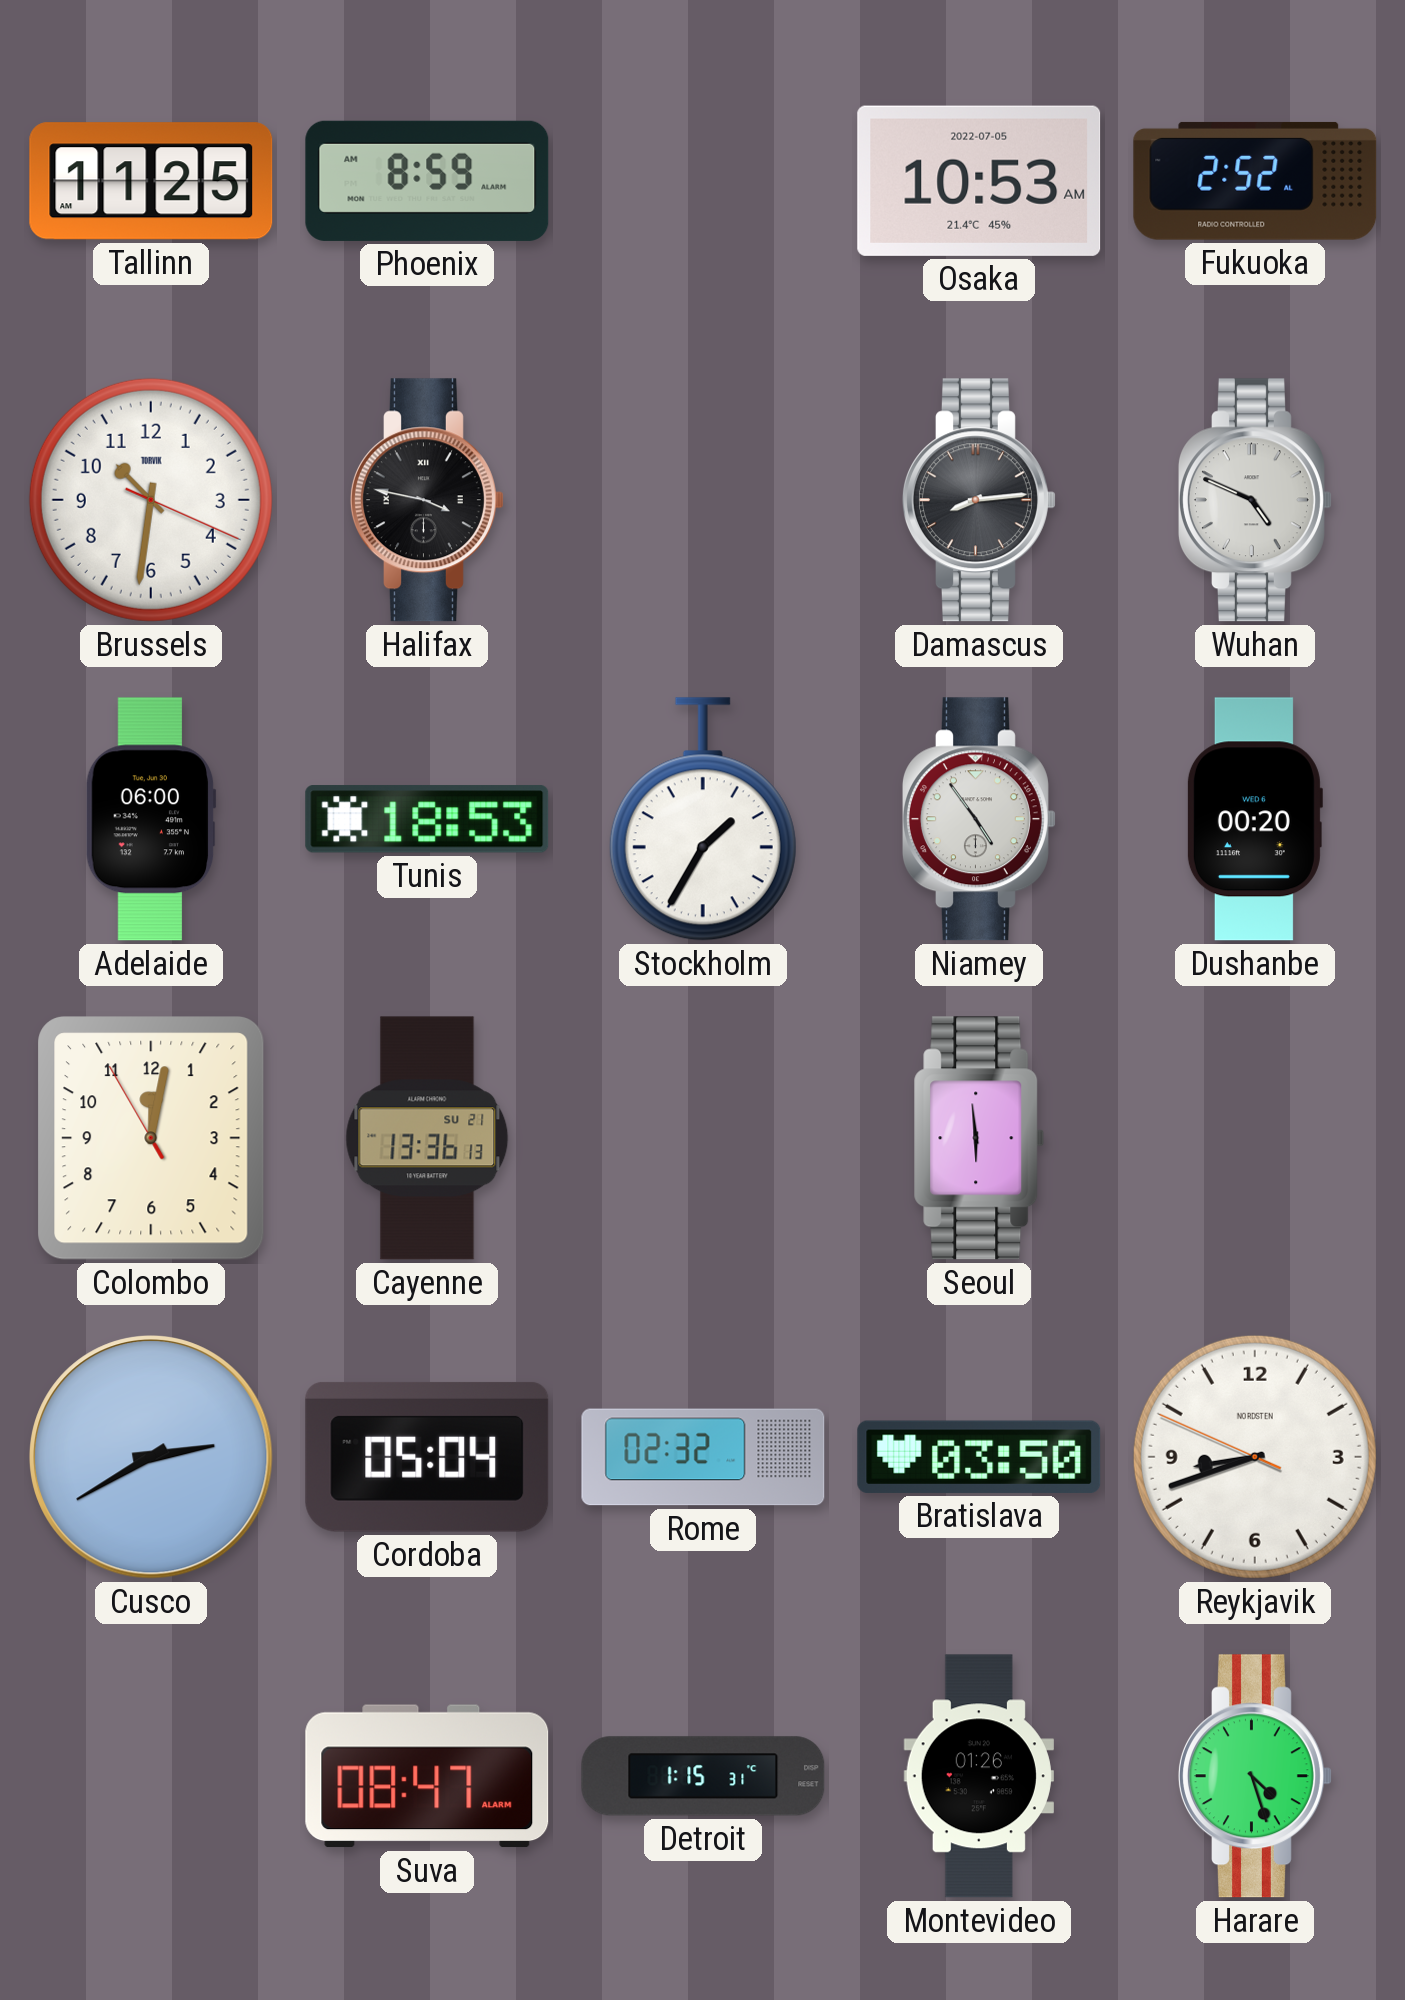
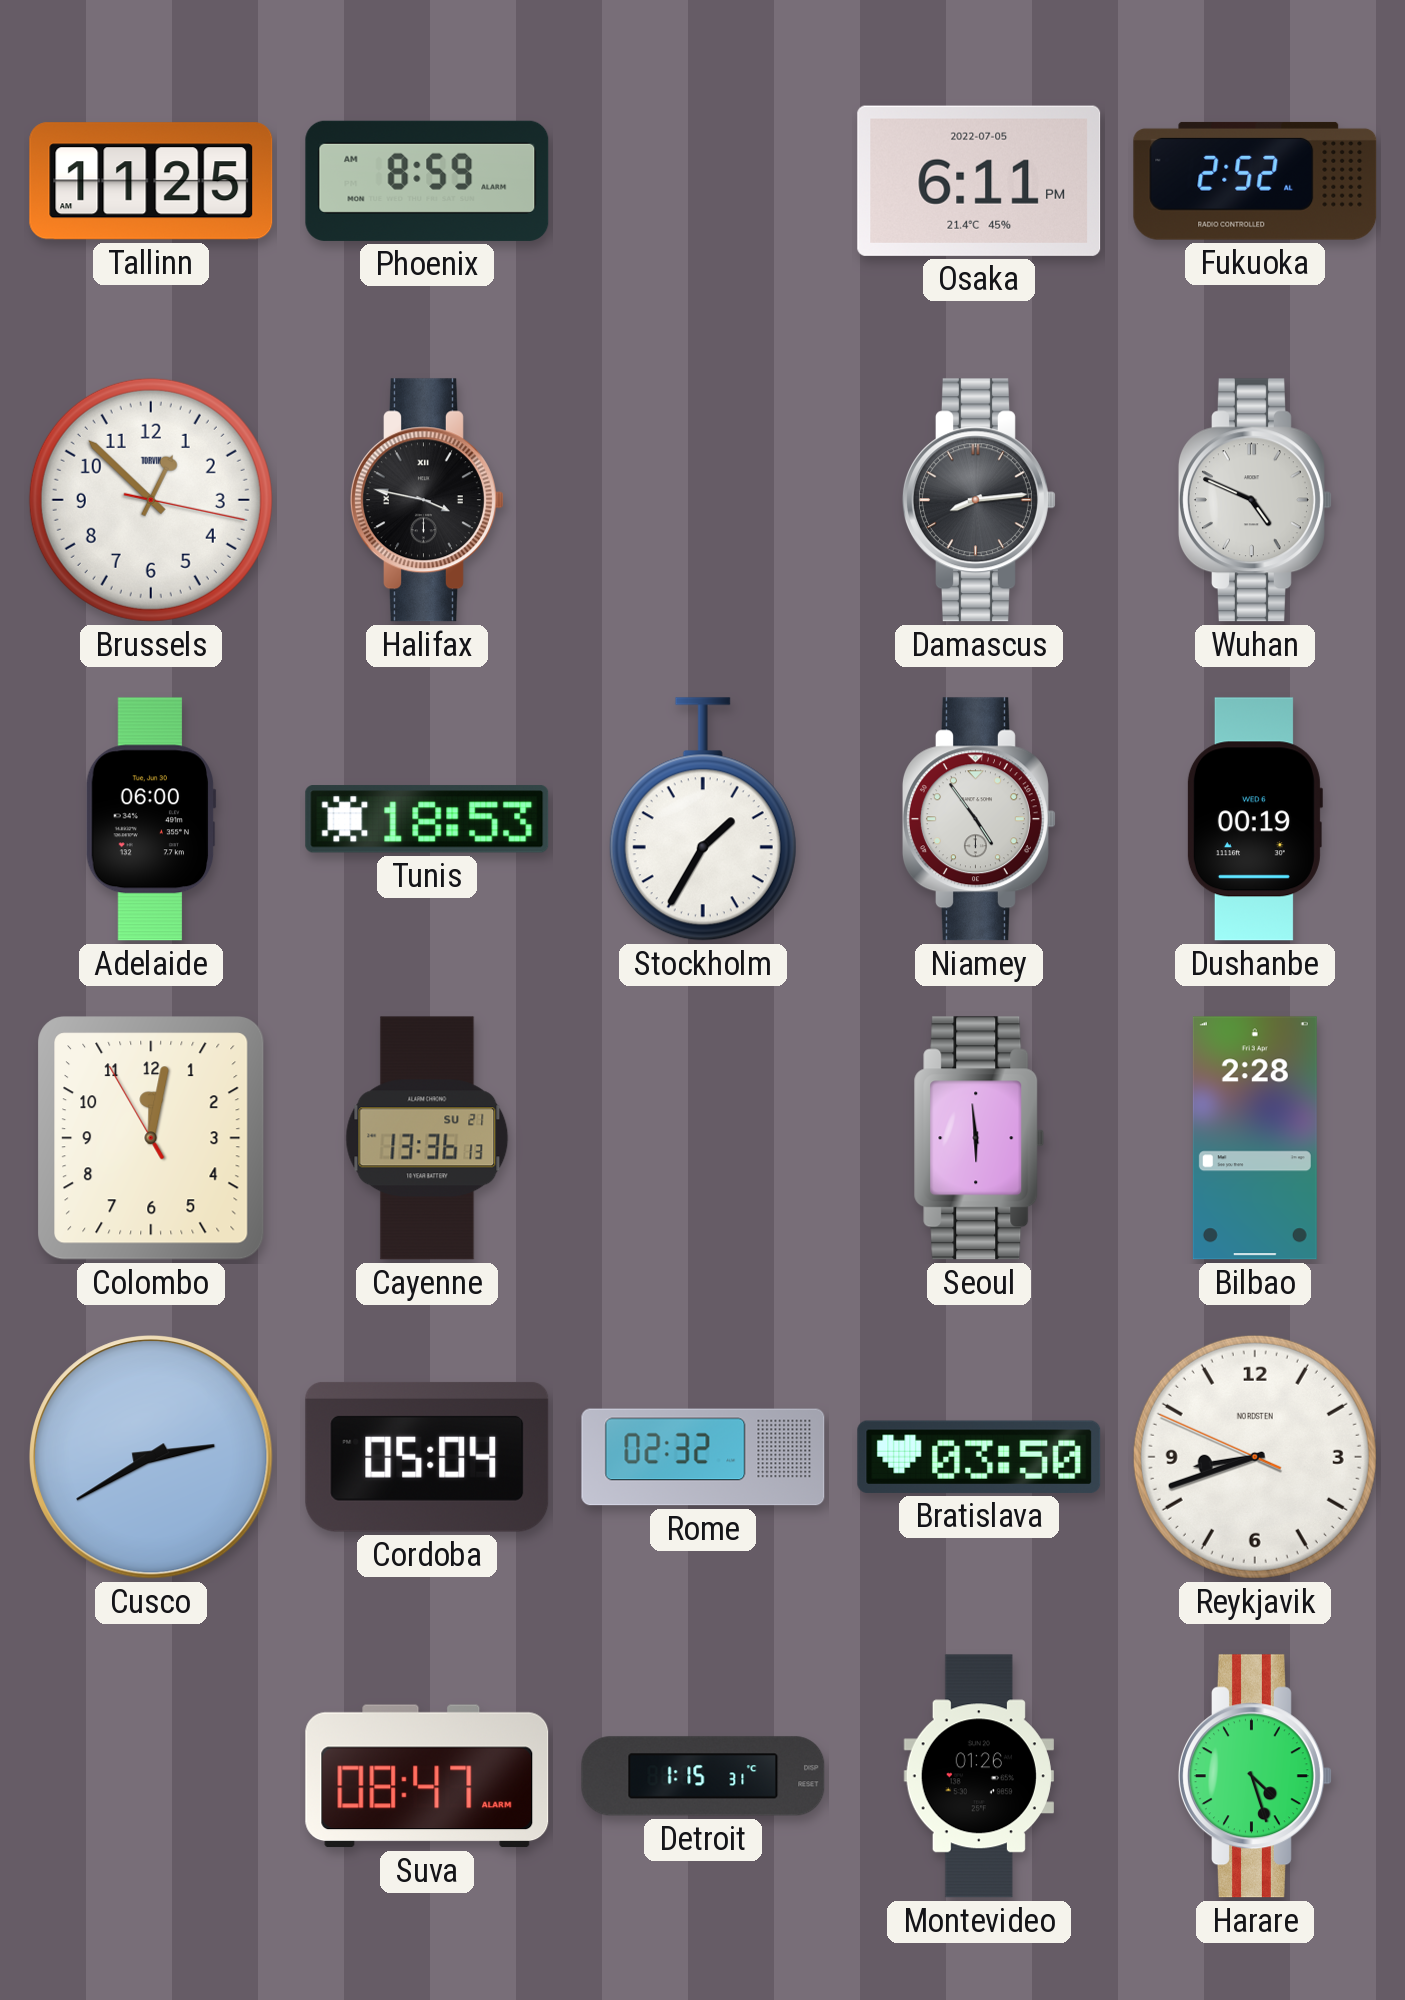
Osaka: 10:53 -> 6:11 (979, 181)
Brussels: 10:31 -> 12:52 (151, 500)
Dushanbe: 00:20 -> 00:19 (1254, 819)
Bilbao: none -> 2:28 (1255, 1138)
